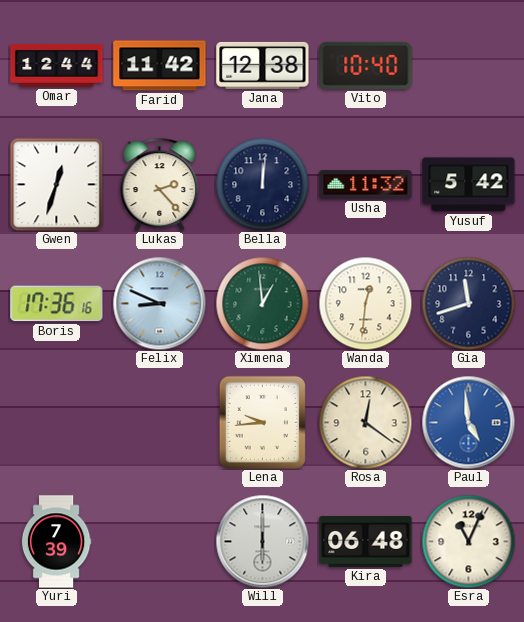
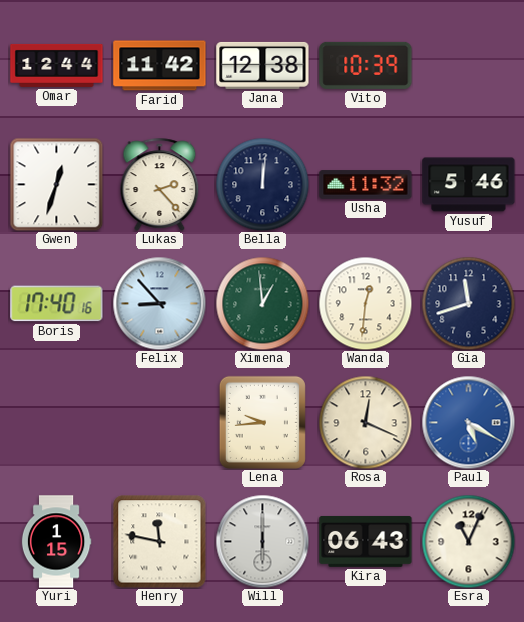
Vito: 10:40 -> 10:39 (366, 65)
Yusuf: 5:42 -> 5:46 (469, 185)
Boris: 17:36 -> 17:40 (57, 304)
Felix: 8:49 -> 8:53 (159, 303)
Rosa: 12:21 -> 12:19 (365, 422)
Paul: 4:59 -> 5:20 (468, 422)
Yuri: 7:39 -> 1:15 (56, 542)
Henry: none -> 11:47 (160, 542)
Kira: 06:48 -> 06:43 (366, 541)
